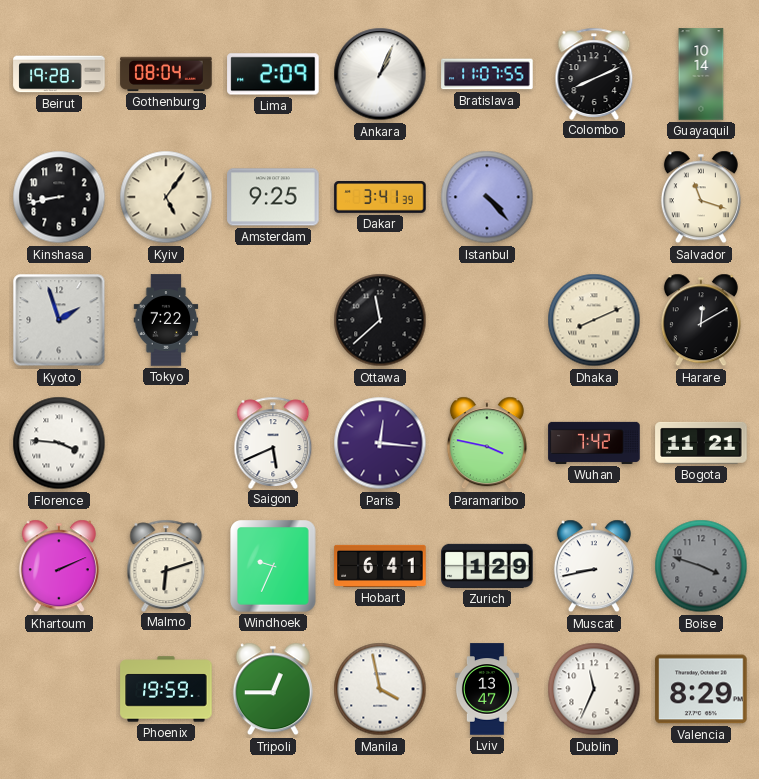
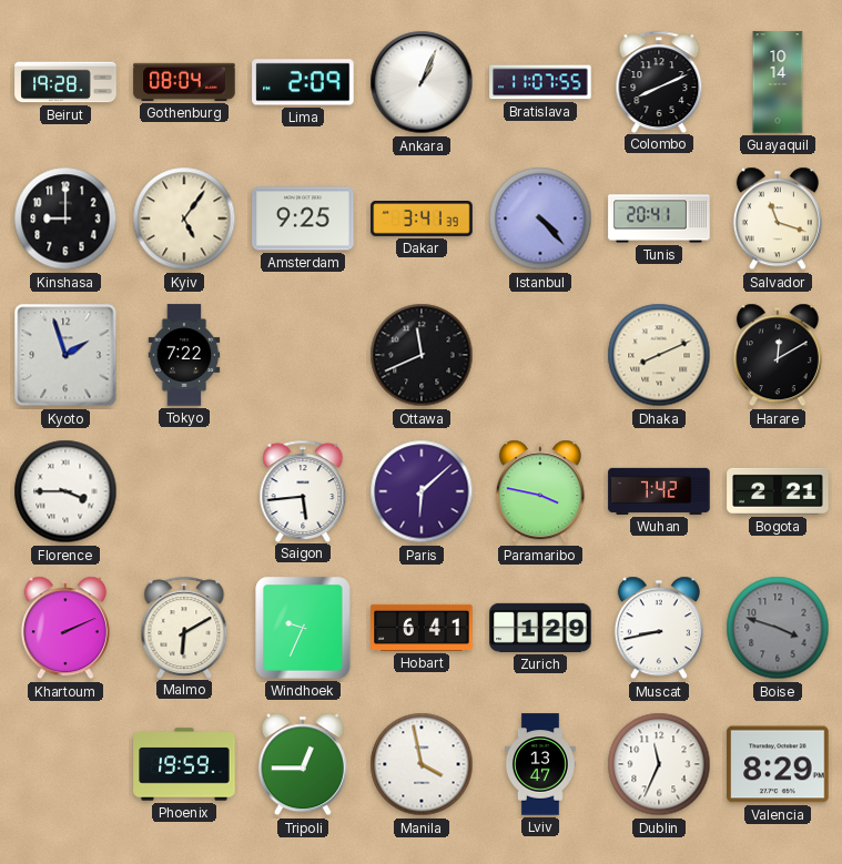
Kinshasa: 8:43 -> 9:00 (65, 218)
Tunis: none -> 20:41 (659, 218)
Ottawa: 11:38 -> 11:41 (422, 355)
Florence: 3:46 -> 3:45 (65, 491)
Saigon: 5:41 -> 5:44 (303, 490)
Paris: 12:16 -> 6:08 (422, 491)
Bogota: 11:21 -> 2:21 (778, 491)
Malmo: 6:12 -> 6:10 (184, 627)
